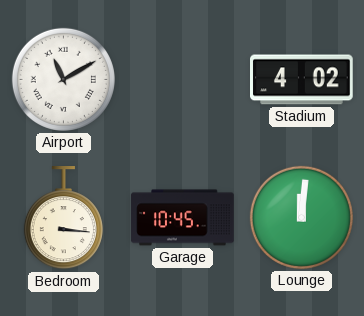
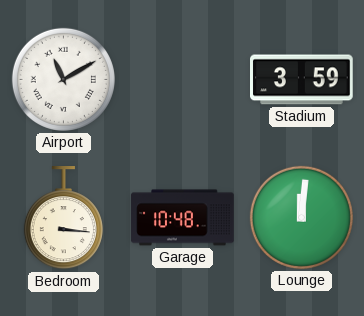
Stadium: 4:02 -> 3:59 (302, 80)
Garage: 10:45 -> 10:48 (183, 218)
